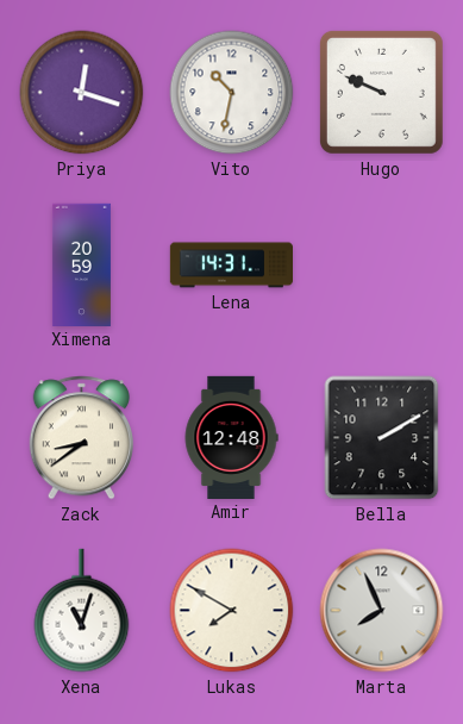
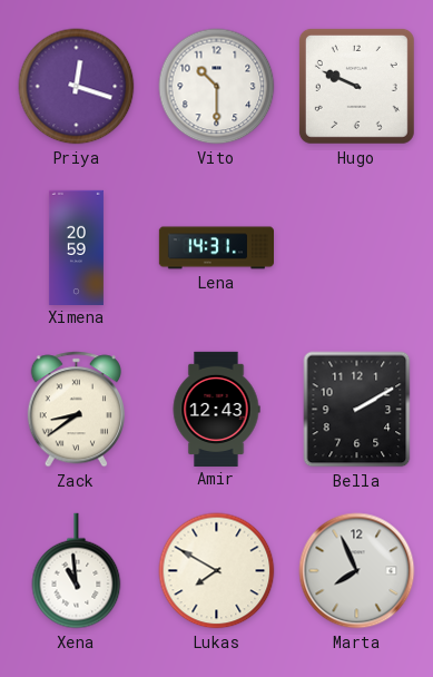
Vito: 10:32 -> 10:30 (217, 87)
Amir: 12:48 -> 12:43 (216, 409)
Xena: 11:03 -> 10:59 (77, 571)
